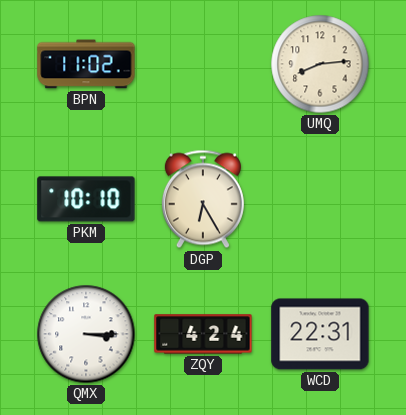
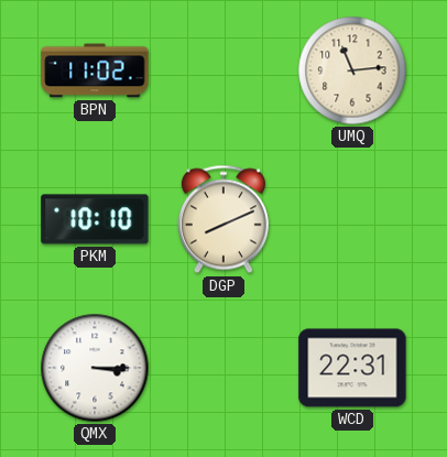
UMQ: 8:14 -> 11:14 (352, 70)
DGP: 6:25 -> 8:11 (223, 219)
ZQY: 4:24 -> none (203, 334)
